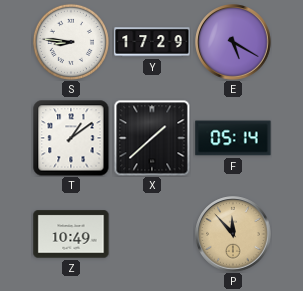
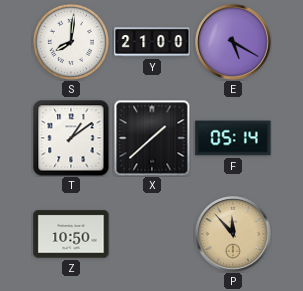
S: 8:46 -> 8:01 (71, 42)
Y: 17:29 -> 21:00 (152, 42)
Z: 10:49 -> 10:50 (71, 234)
